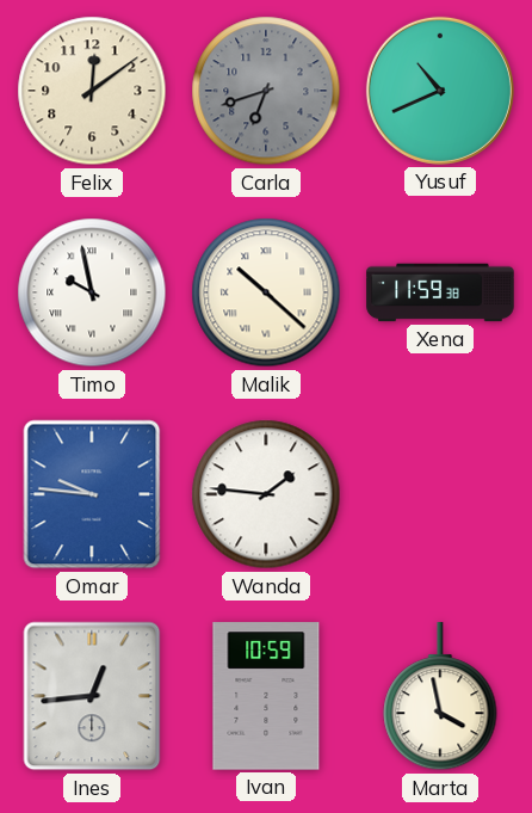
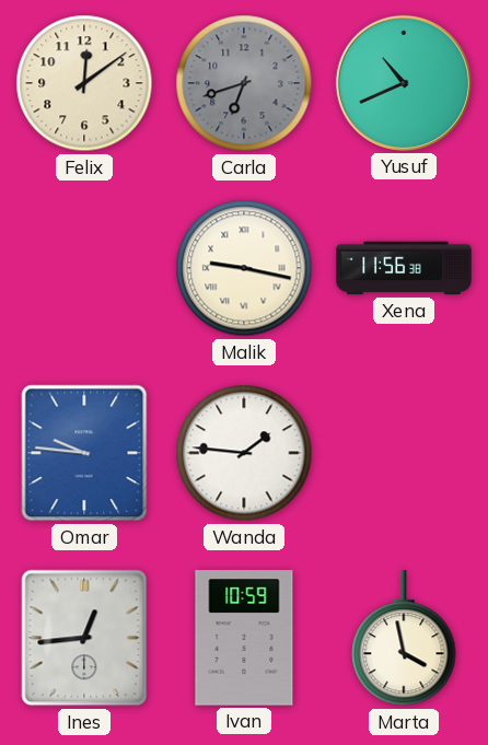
Timo: 9:58 -> none (92, 292)
Malik: 10:22 -> 9:17 (244, 268)
Xena: 11:59 -> 11:56 (404, 268)
